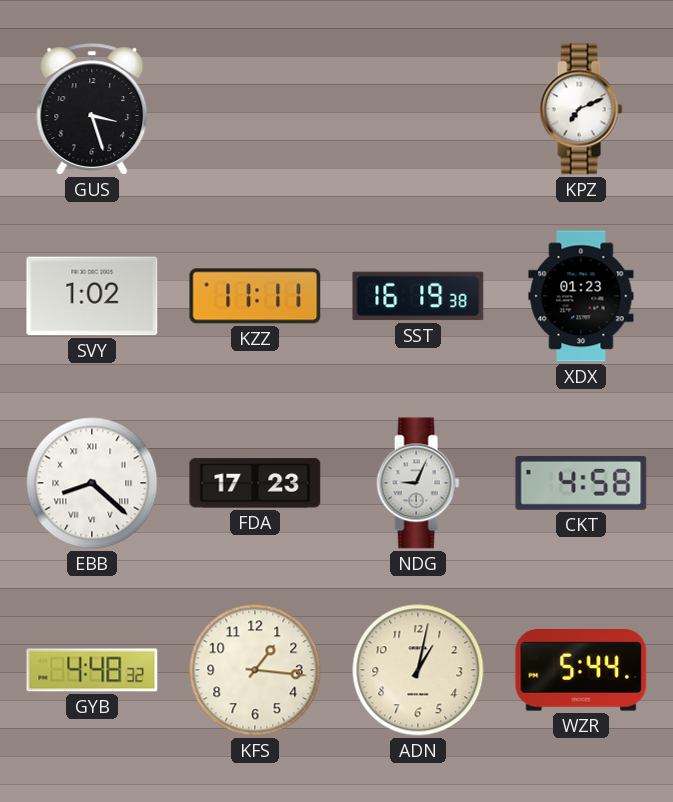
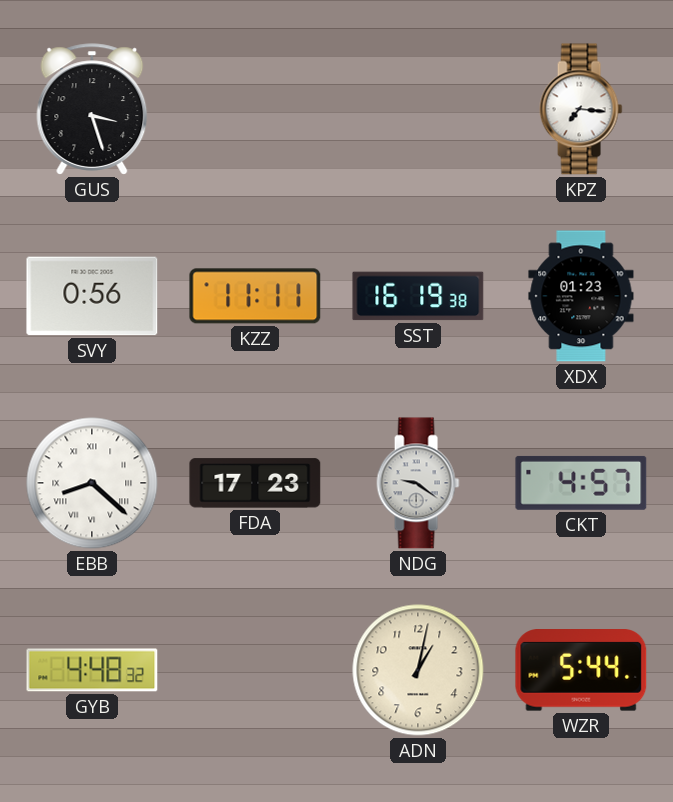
KPZ: 7:11 -> 7:16 (581, 109)
SVY: 1:02 -> 0:56 (92, 296)
NDG: 9:04 -> 9:21 (418, 483)
CKT: 4:58 -> 4:57 (581, 483)
KFS: 1:16 -> none (255, 670)
